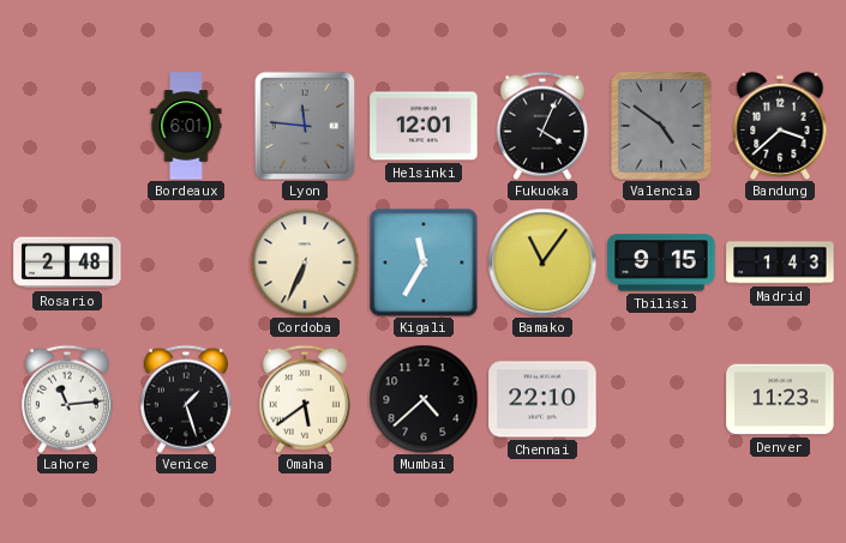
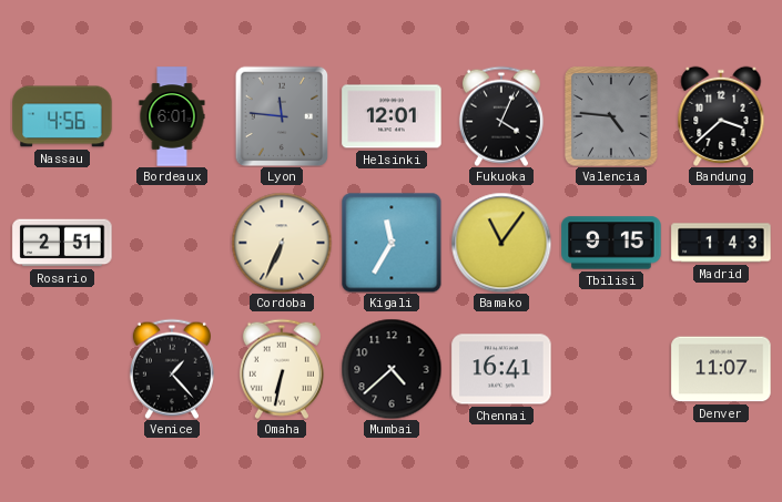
Nassau: none -> 4:56 (62, 116)
Valencia: 4:51 -> 4:46 (611, 116)
Rosario: 2:48 -> 2:51 (62, 243)
Lahore: 11:14 -> none (67, 399)
Venice: 1:27 -> 1:23 (172, 369)
Omaha: 5:39 -> 6:32 (282, 369)
Chennai: 22:10 -> 16:41 (501, 369)
Denver: 11:23 -> 11:07 (721, 369)
